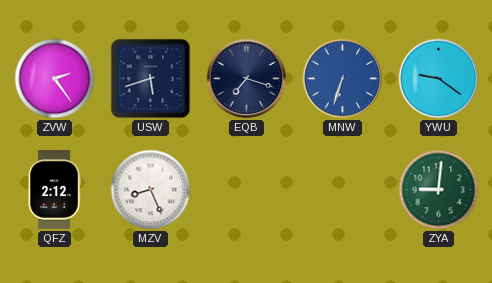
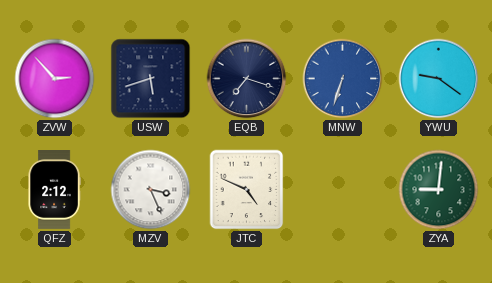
ZVW: 2:24 -> 2:53 (55, 79)
MZV: 8:26 -> 3:26 (151, 190)
JTC: none -> 4:49 (247, 190)
